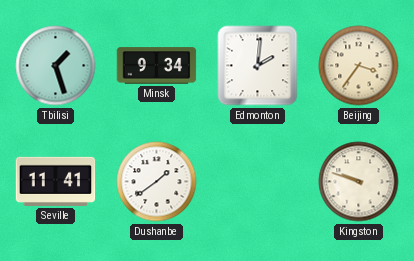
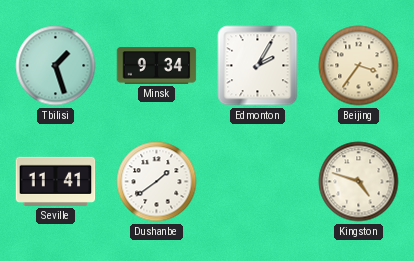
Edmonton: 2:01 -> 2:05 (258, 66)
Kingston: 9:48 -> 4:48 (359, 182)
